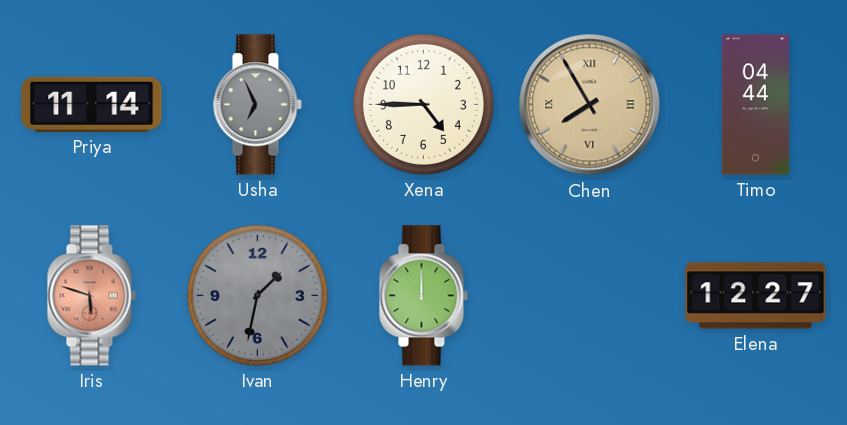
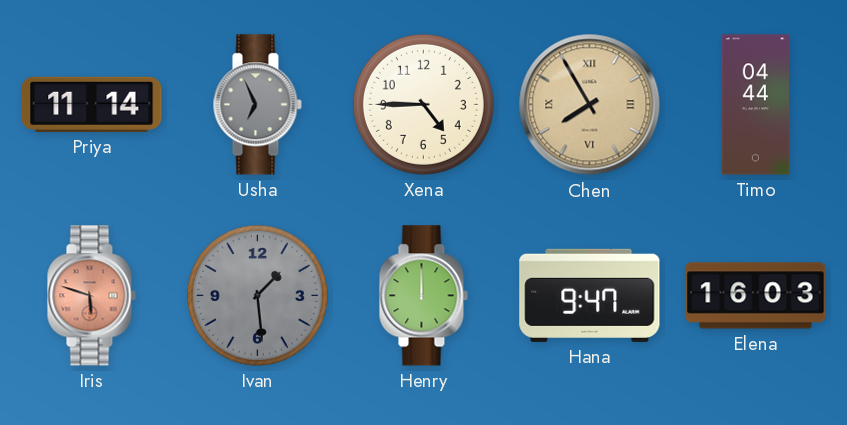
Ivan: 1:32 -> 1:29 (257, 295)
Hana: none -> 9:47 (590, 295)
Elena: 12:27 -> 16:03 (756, 296)
